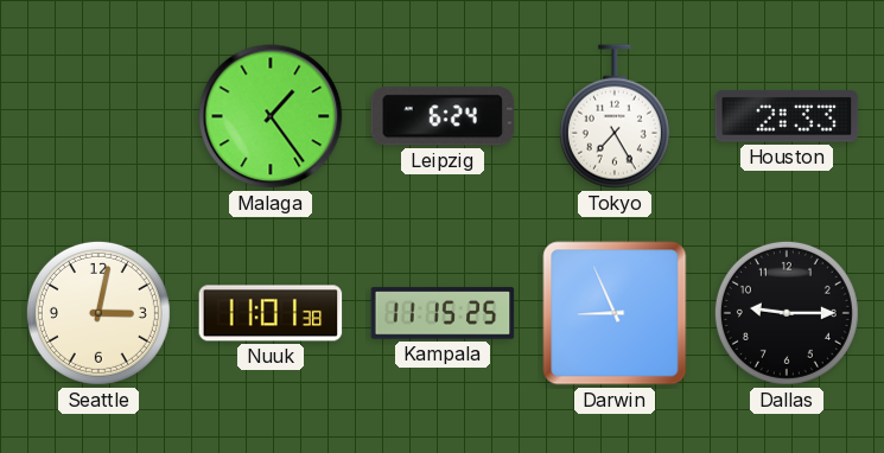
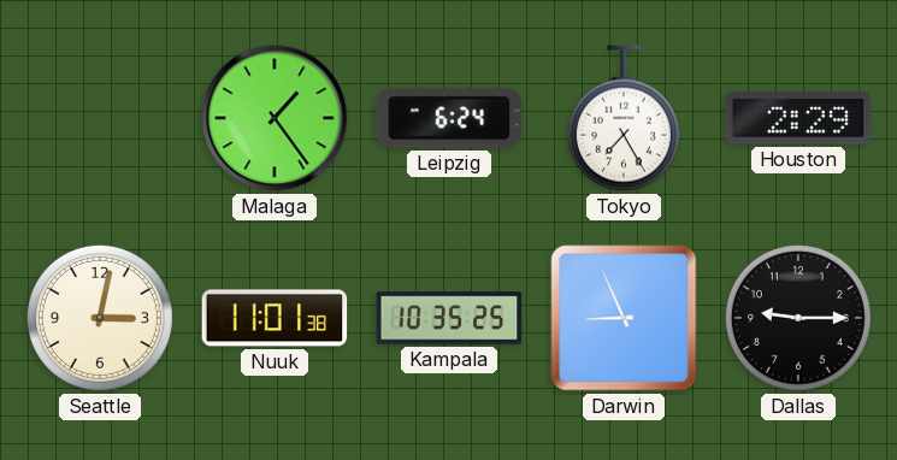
Houston: 2:33 -> 2:29 (798, 118)
Kampala: 11:15 -> 10:35 (449, 318)
